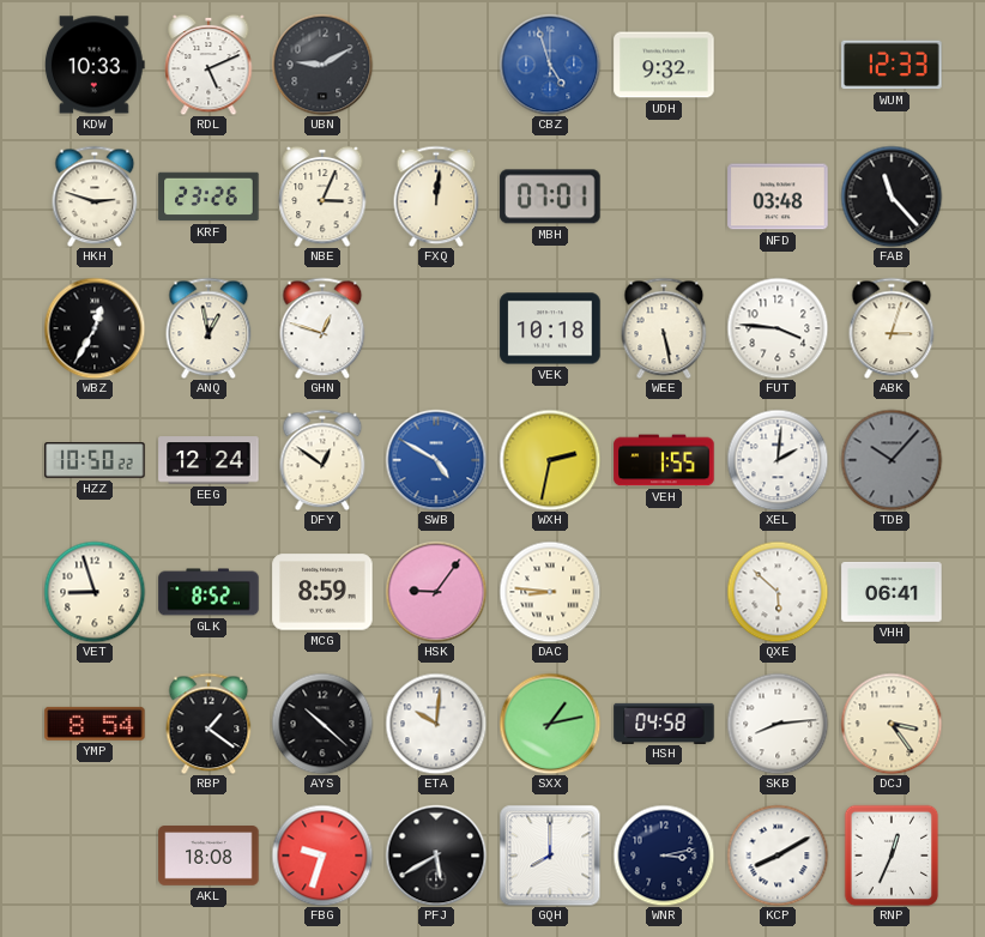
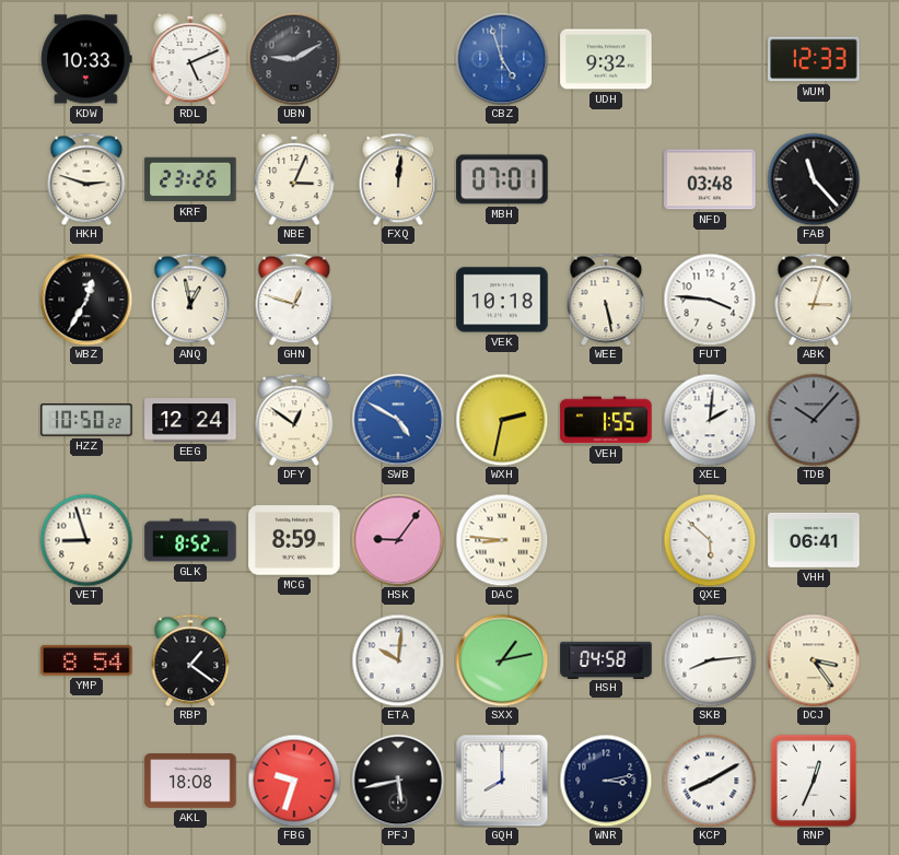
AYS: 10:22 -> none (322, 724)
PFJ: 5:40 -> 5:43 (398, 781)
